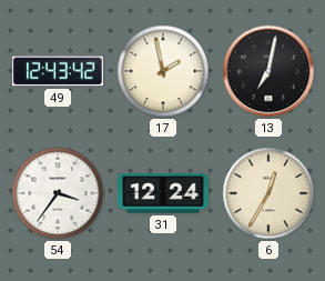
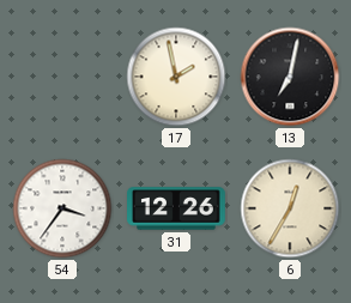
49: 12:43 -> none (59, 71)
31: 12:24 -> 12:26 (176, 208)
